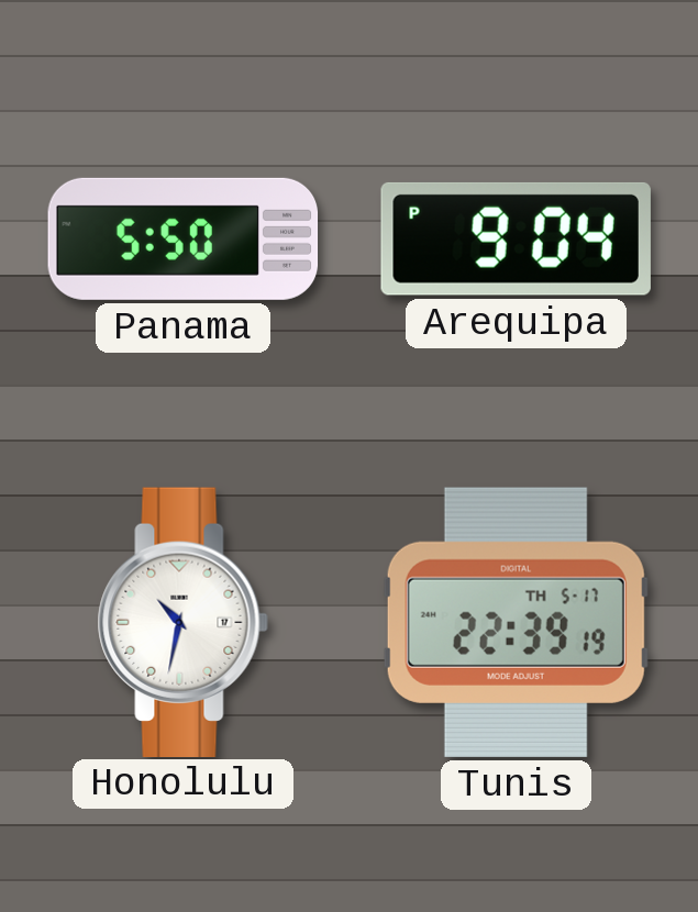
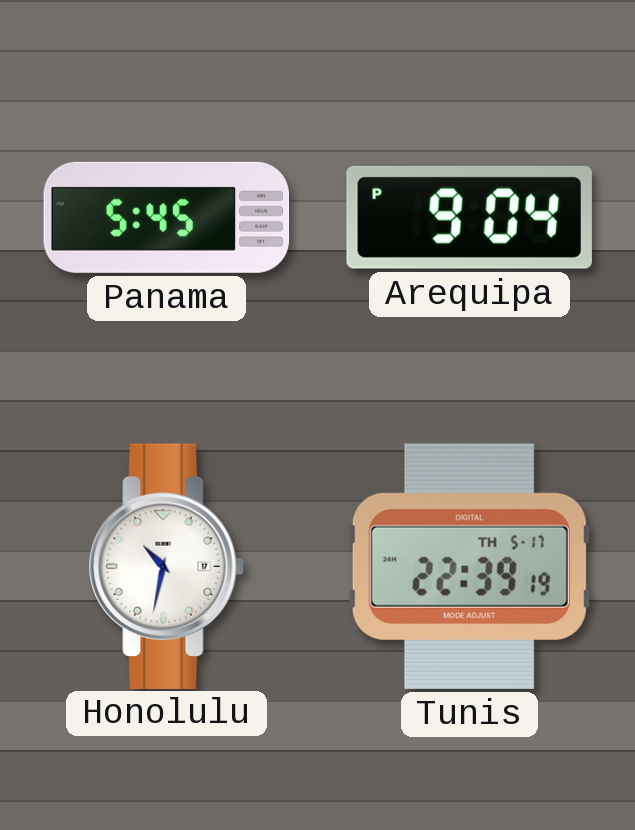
Panama: 5:50 -> 5:45 (167, 217)
